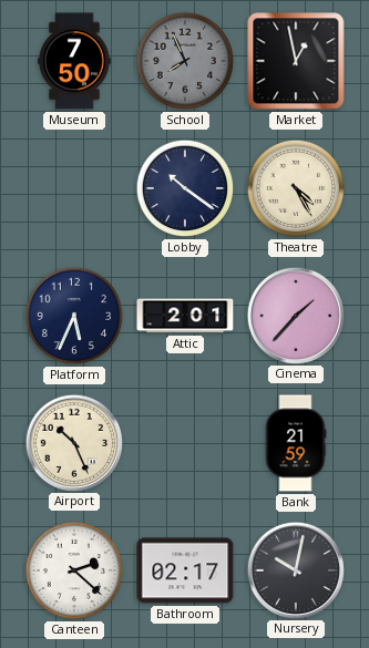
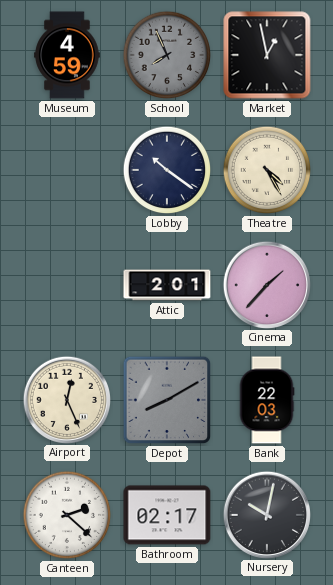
Museum: 7:50 -> 4:59 (67, 55)
Platform: 5:34 -> none (74, 316)
Airport: 10:26 -> 12:26 (66, 399)
Depot: none -> 8:10 (167, 400)
Bank: 21:59 -> 22:03 (267, 400)
